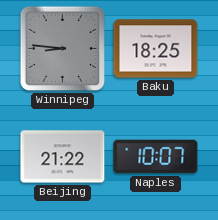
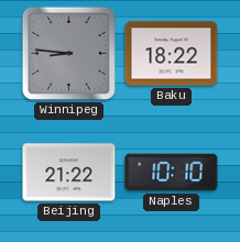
Baku: 18:25 -> 18:22 (172, 54)
Naples: 10:07 -> 10:10 (172, 173)
